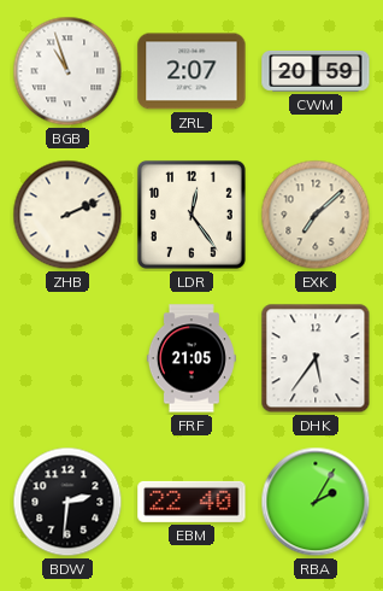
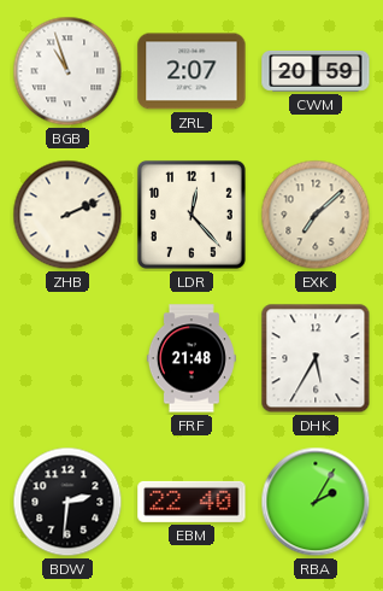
LDR: 12:24 -> 12:23 (191, 215)
FRF: 21:05 -> 21:48 (191, 358)
DHK: 5:36 -> 5:35 (316, 358)
